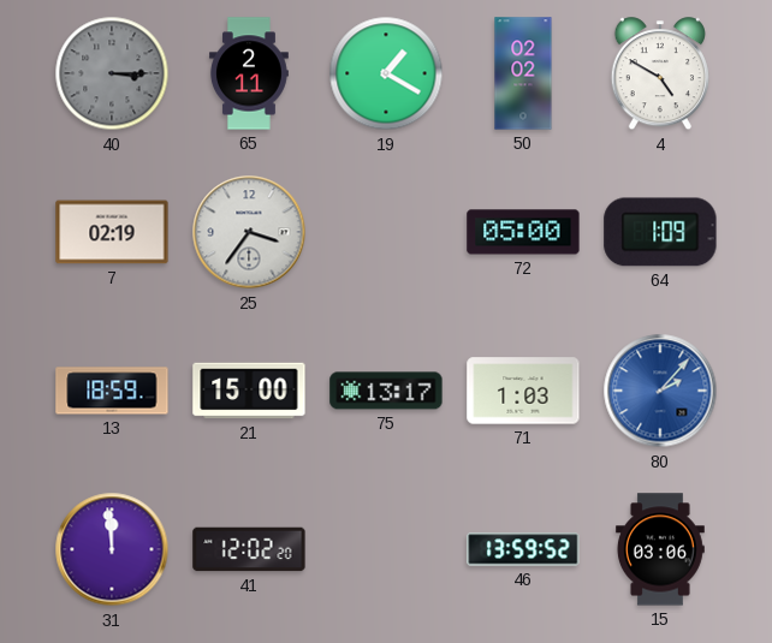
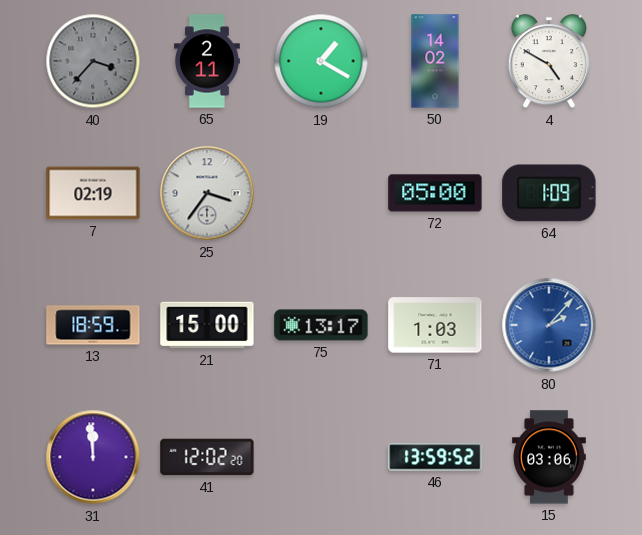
40: 3:15 -> 3:37 (93, 61)
50: 02:02 -> 14:02 (435, 61)
